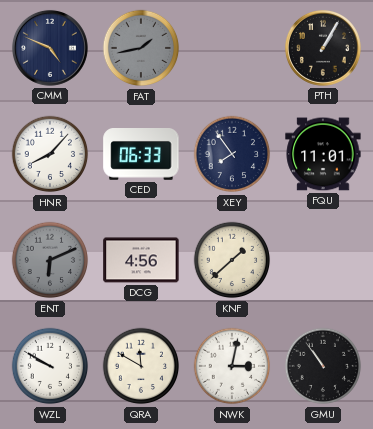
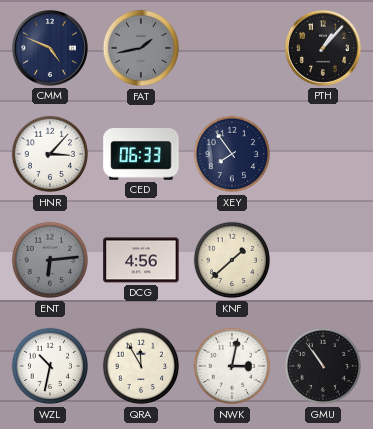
PTH: 1:05 -> 1:07 (323, 48)
HNR: 8:07 -> 3:07 (50, 154)
FQU: 11:01 -> none (323, 154)
ENT: 6:11 -> 6:14 (50, 260)
WZL: 9:50 -> 10:32 (50, 366)
QRA: 11:50 -> 11:55 (141, 366)
